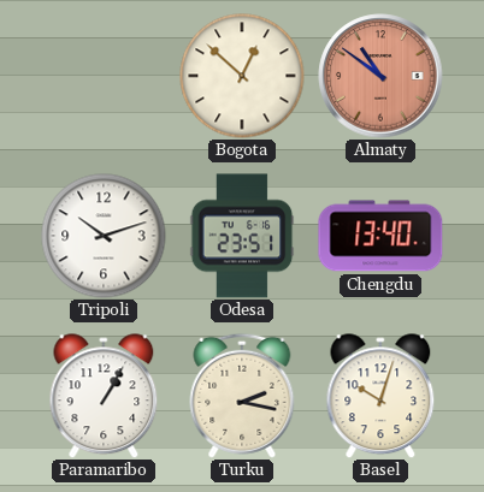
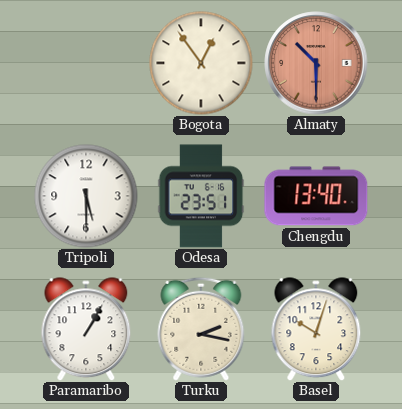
Bogota: 12:52 -> 12:54 (201, 63)
Almaty: 10:51 -> 10:30 (316, 63)
Tripoli: 10:12 -> 5:30 (86, 196)
